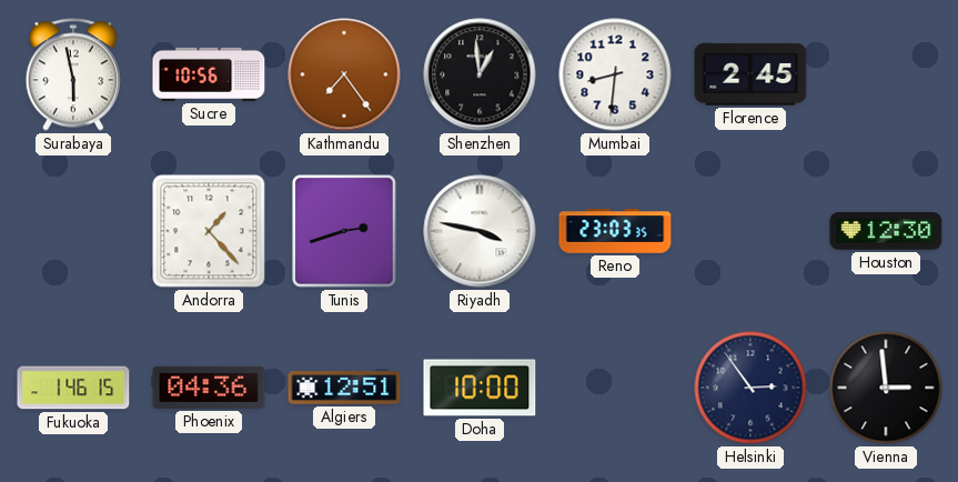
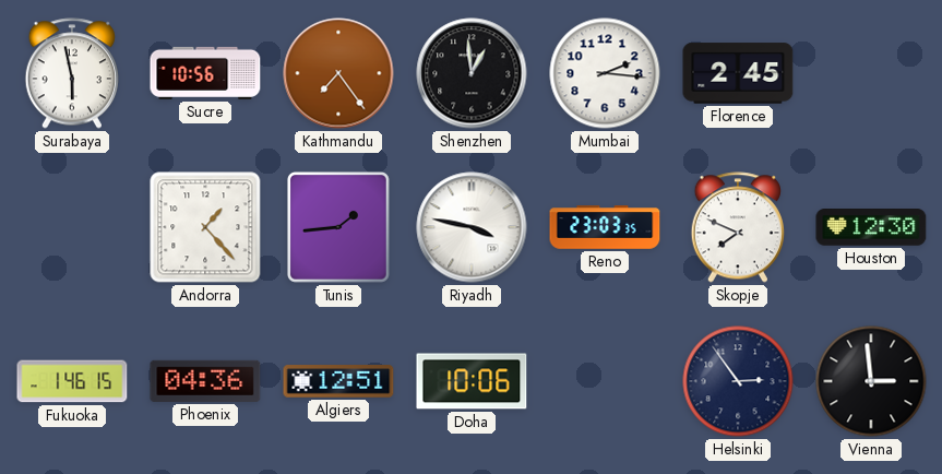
Mumbai: 8:31 -> 2:16 (605, 73)
Tunis: 2:42 -> 1:44 (338, 227)
Skopje: none -> 7:49 (737, 227)
Doha: 10:00 -> 10:06 (472, 381)
